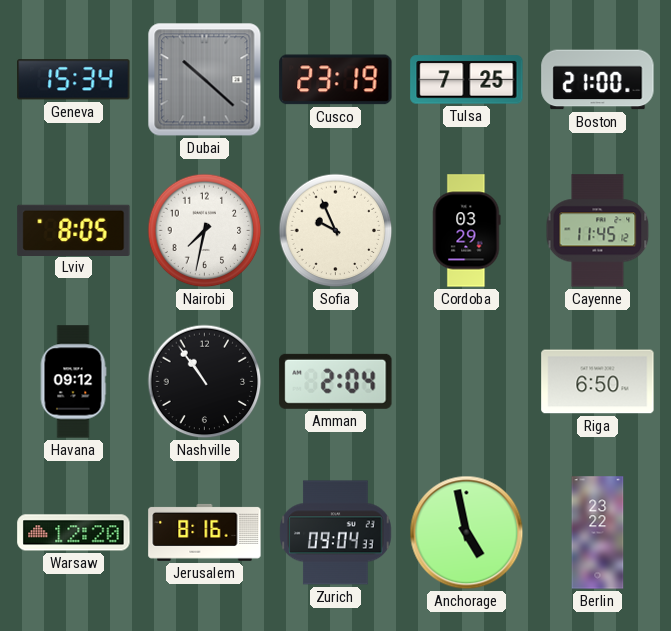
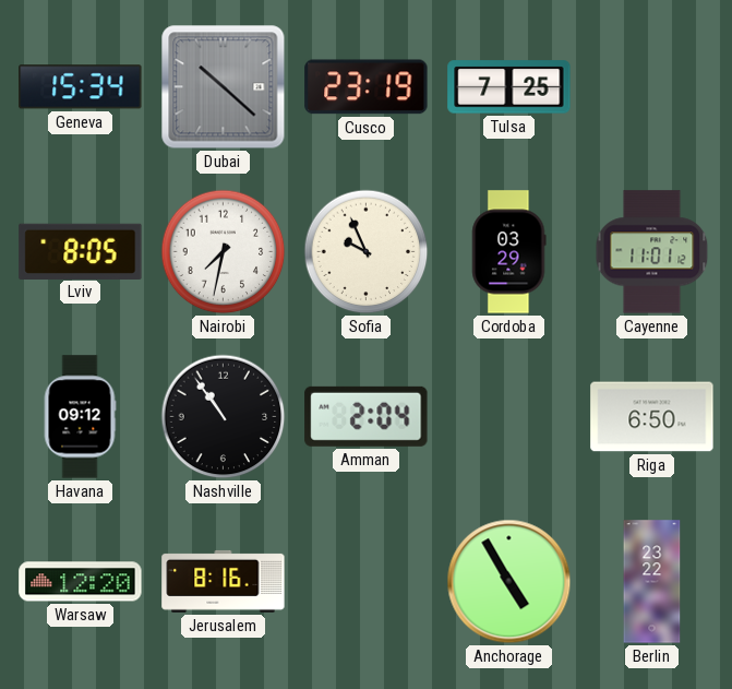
Boston: 21:00 -> none (598, 80)
Cayenne: 11:45 -> 11:01 (652, 252)
Zurich: 09:04 -> none (336, 533)
Anchorage: 4:58 -> 4:55 (509, 582)
